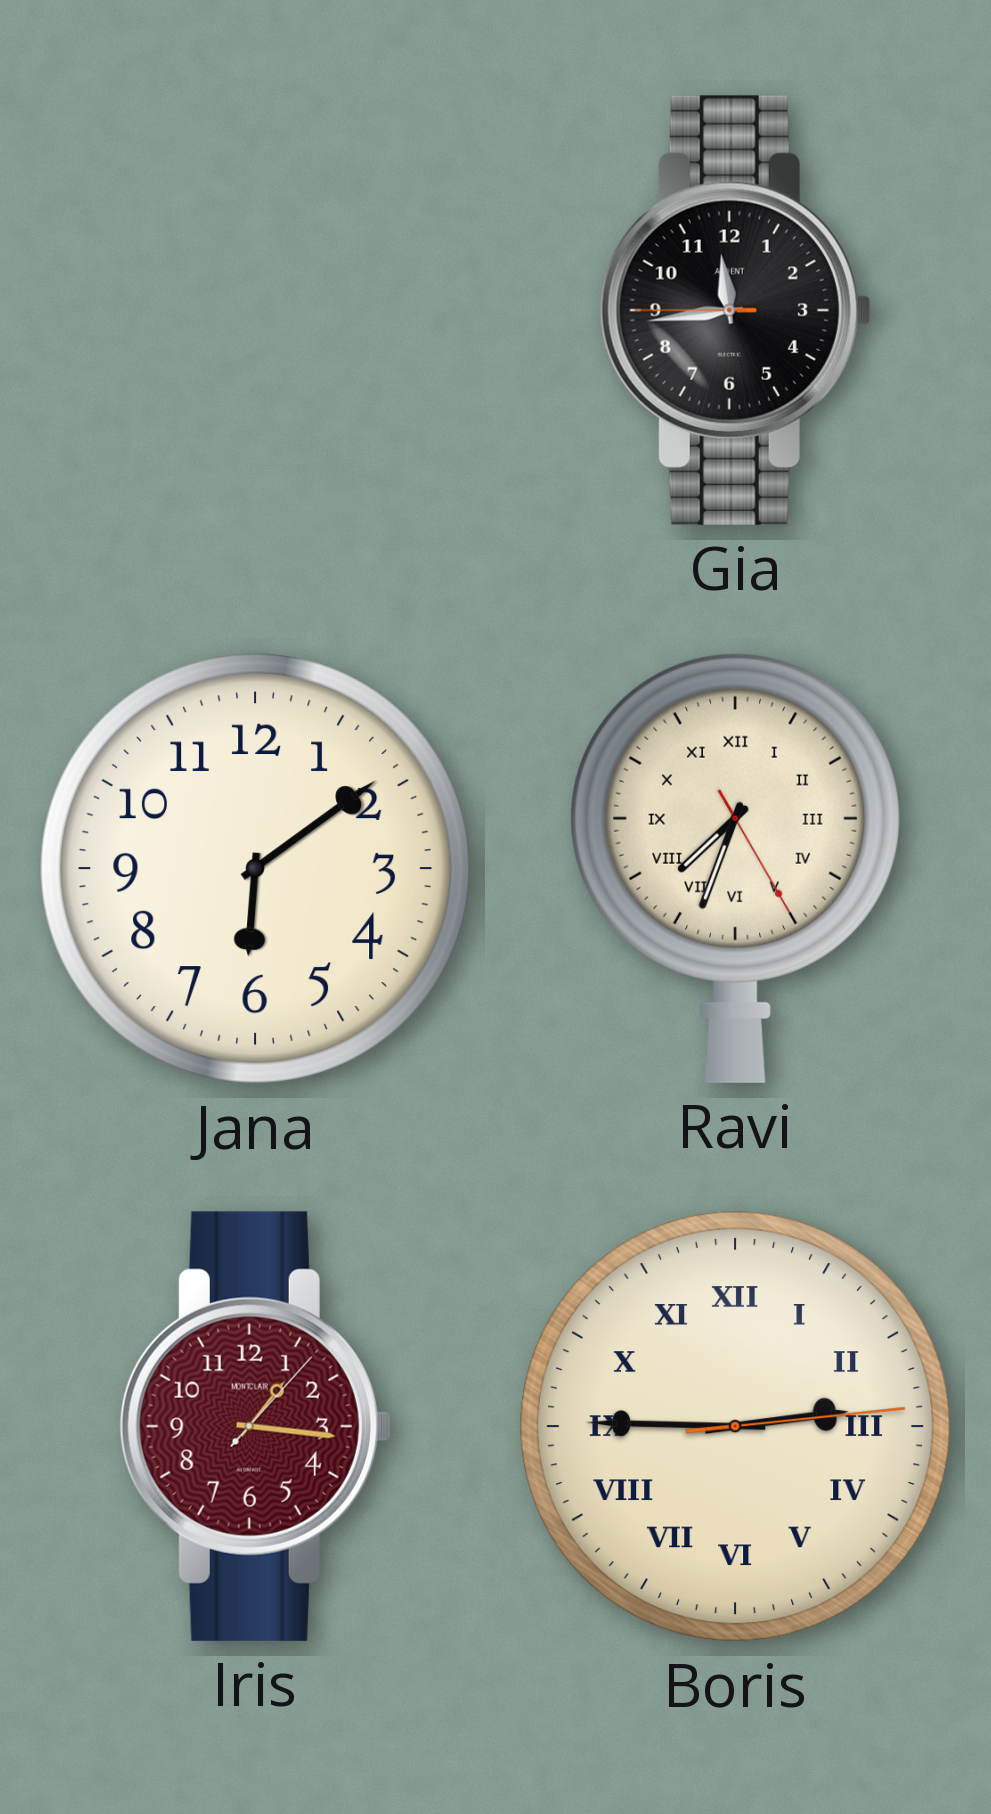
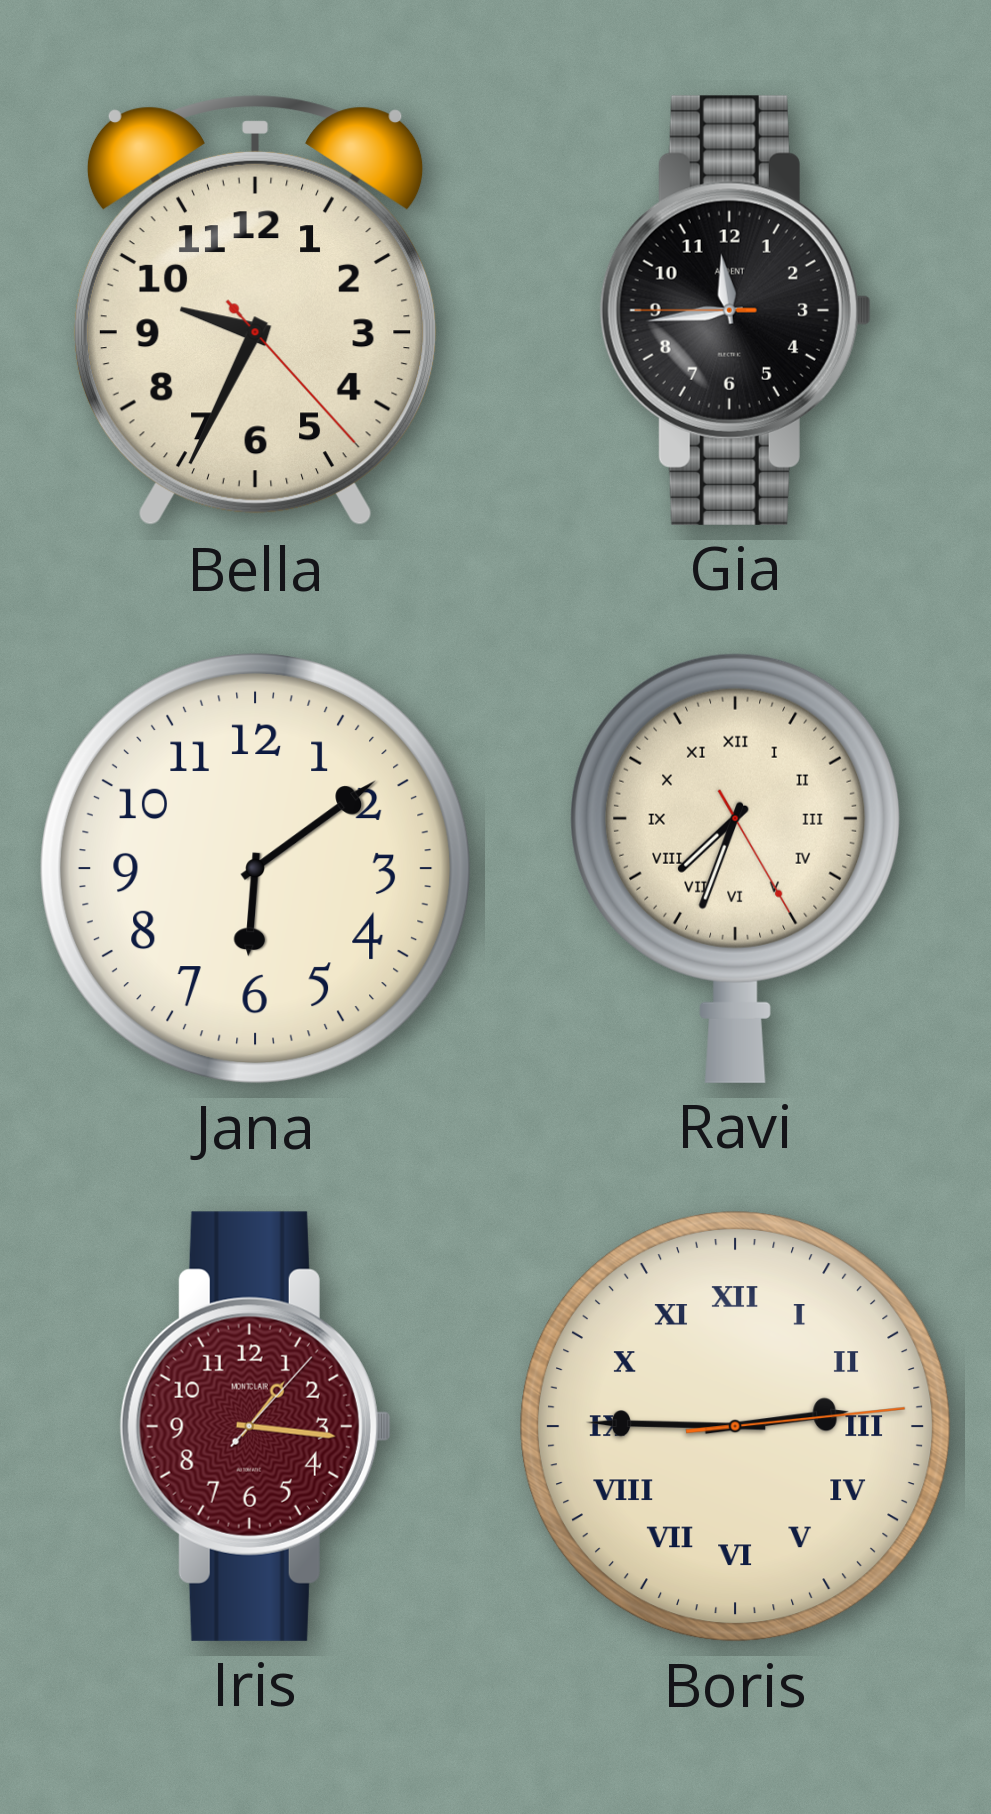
Bella: none -> 9:34 (255, 310)
